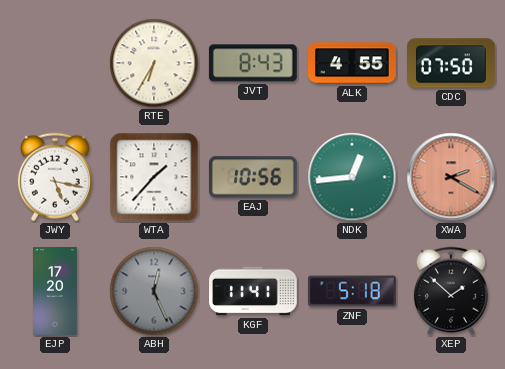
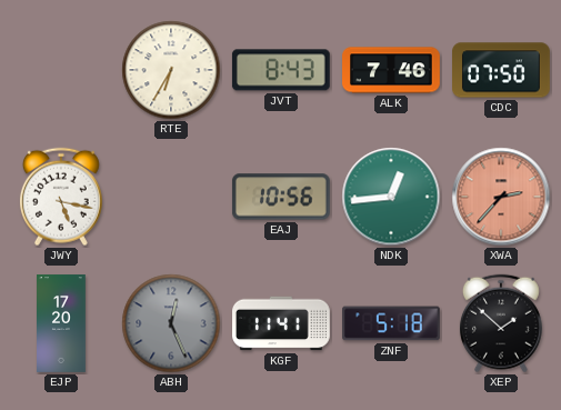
ALK: 4:55 -> 7:46 (392, 70)
WTA: 1:37 -> none (154, 177)
XWA: 2:20 -> 2:37 (501, 197)
